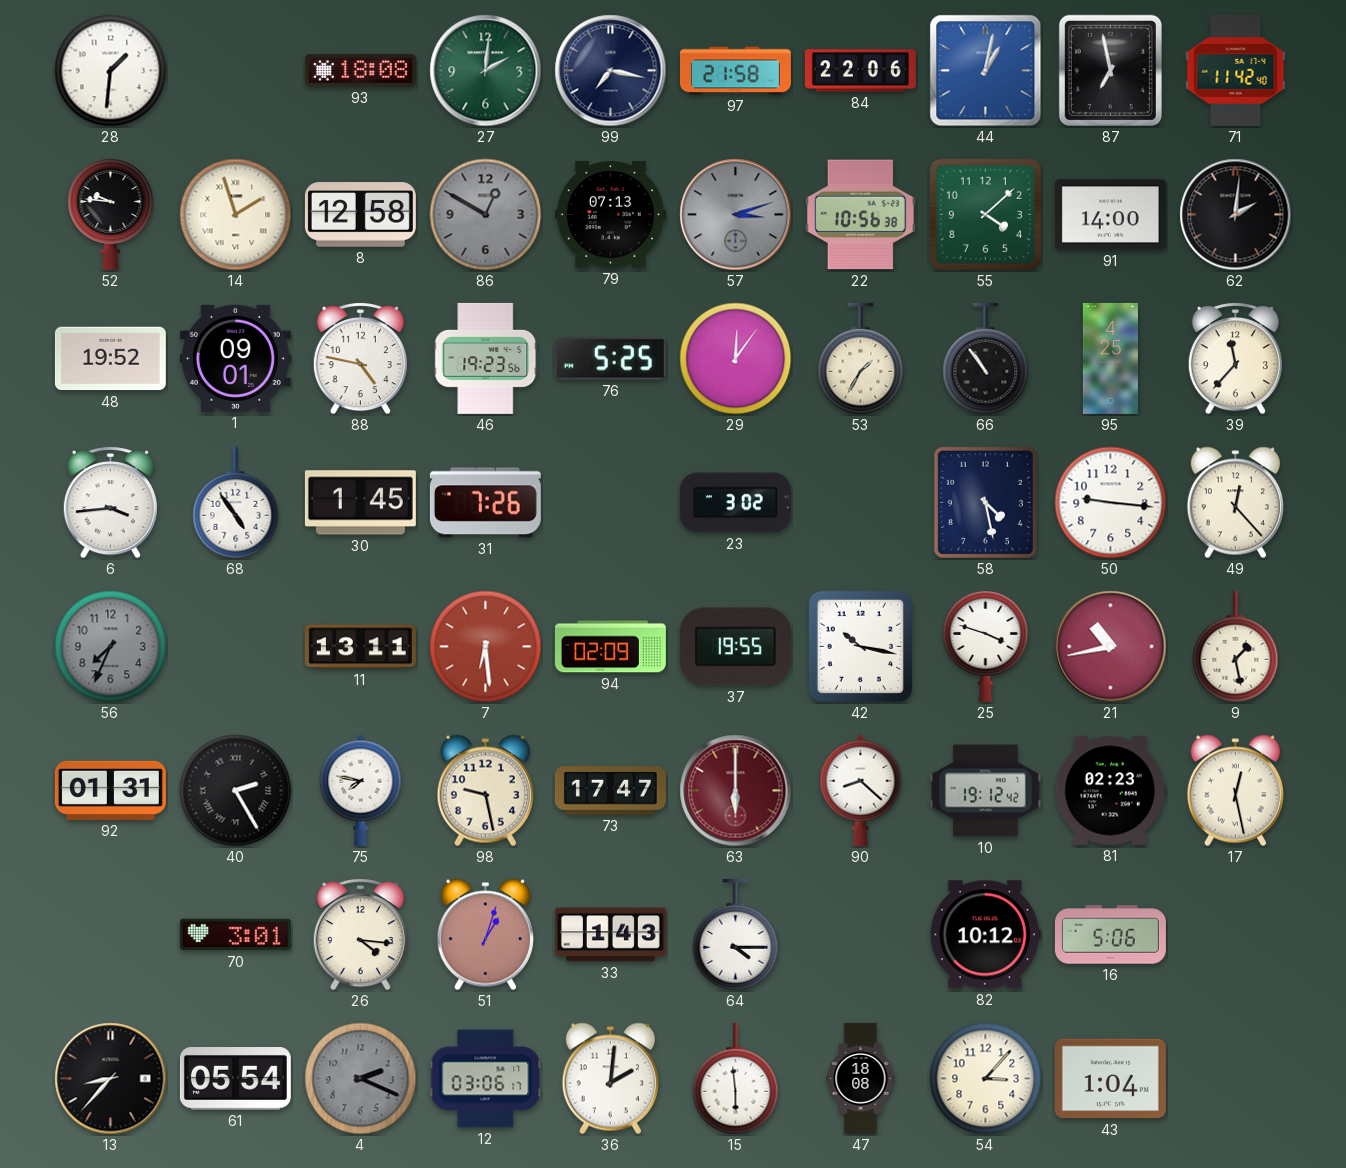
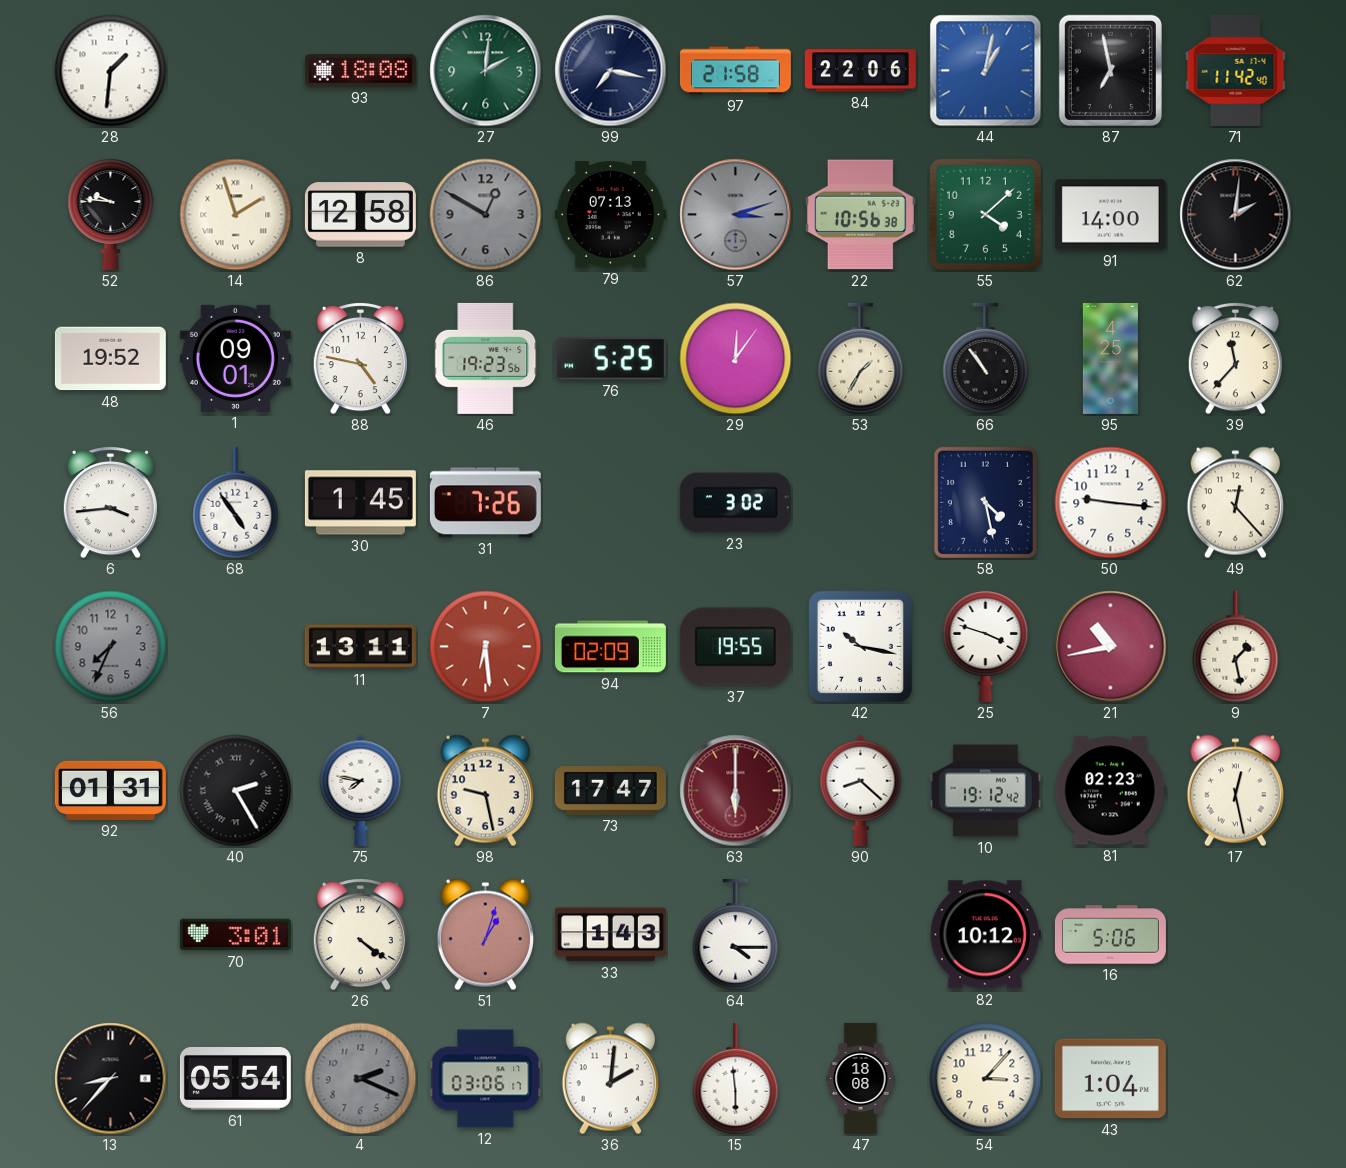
26: 4:16 -> 4:21 (360, 935)
